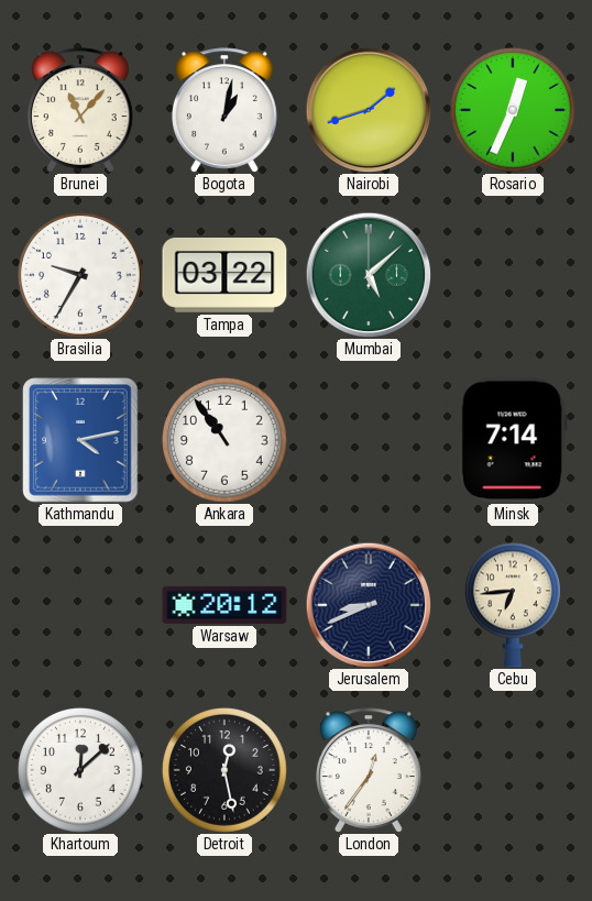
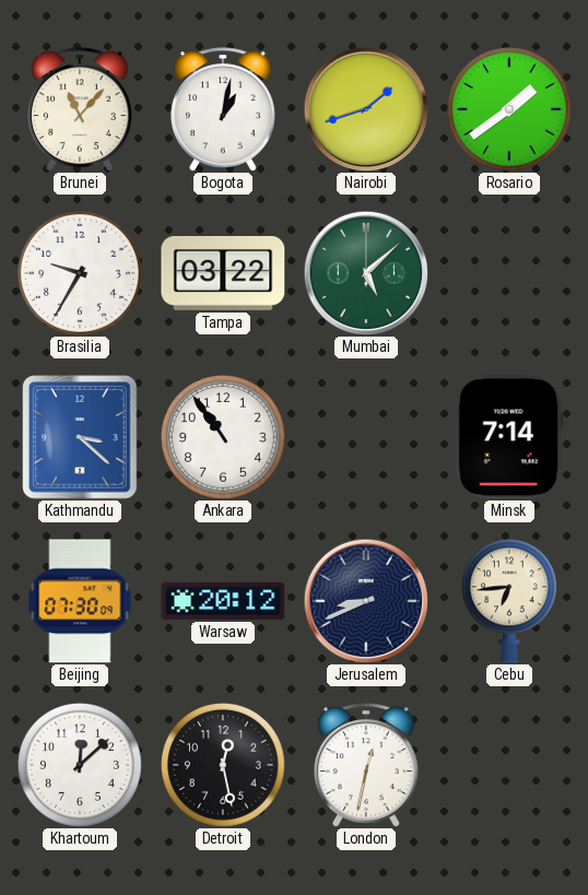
Rosario: 12:34 -> 1:39 (509, 109)
Kathmandu: 4:13 -> 3:22 (80, 437)
Beijing: none -> 07:30 (80, 601)
London: 12:36 -> 12:32 (366, 765)
